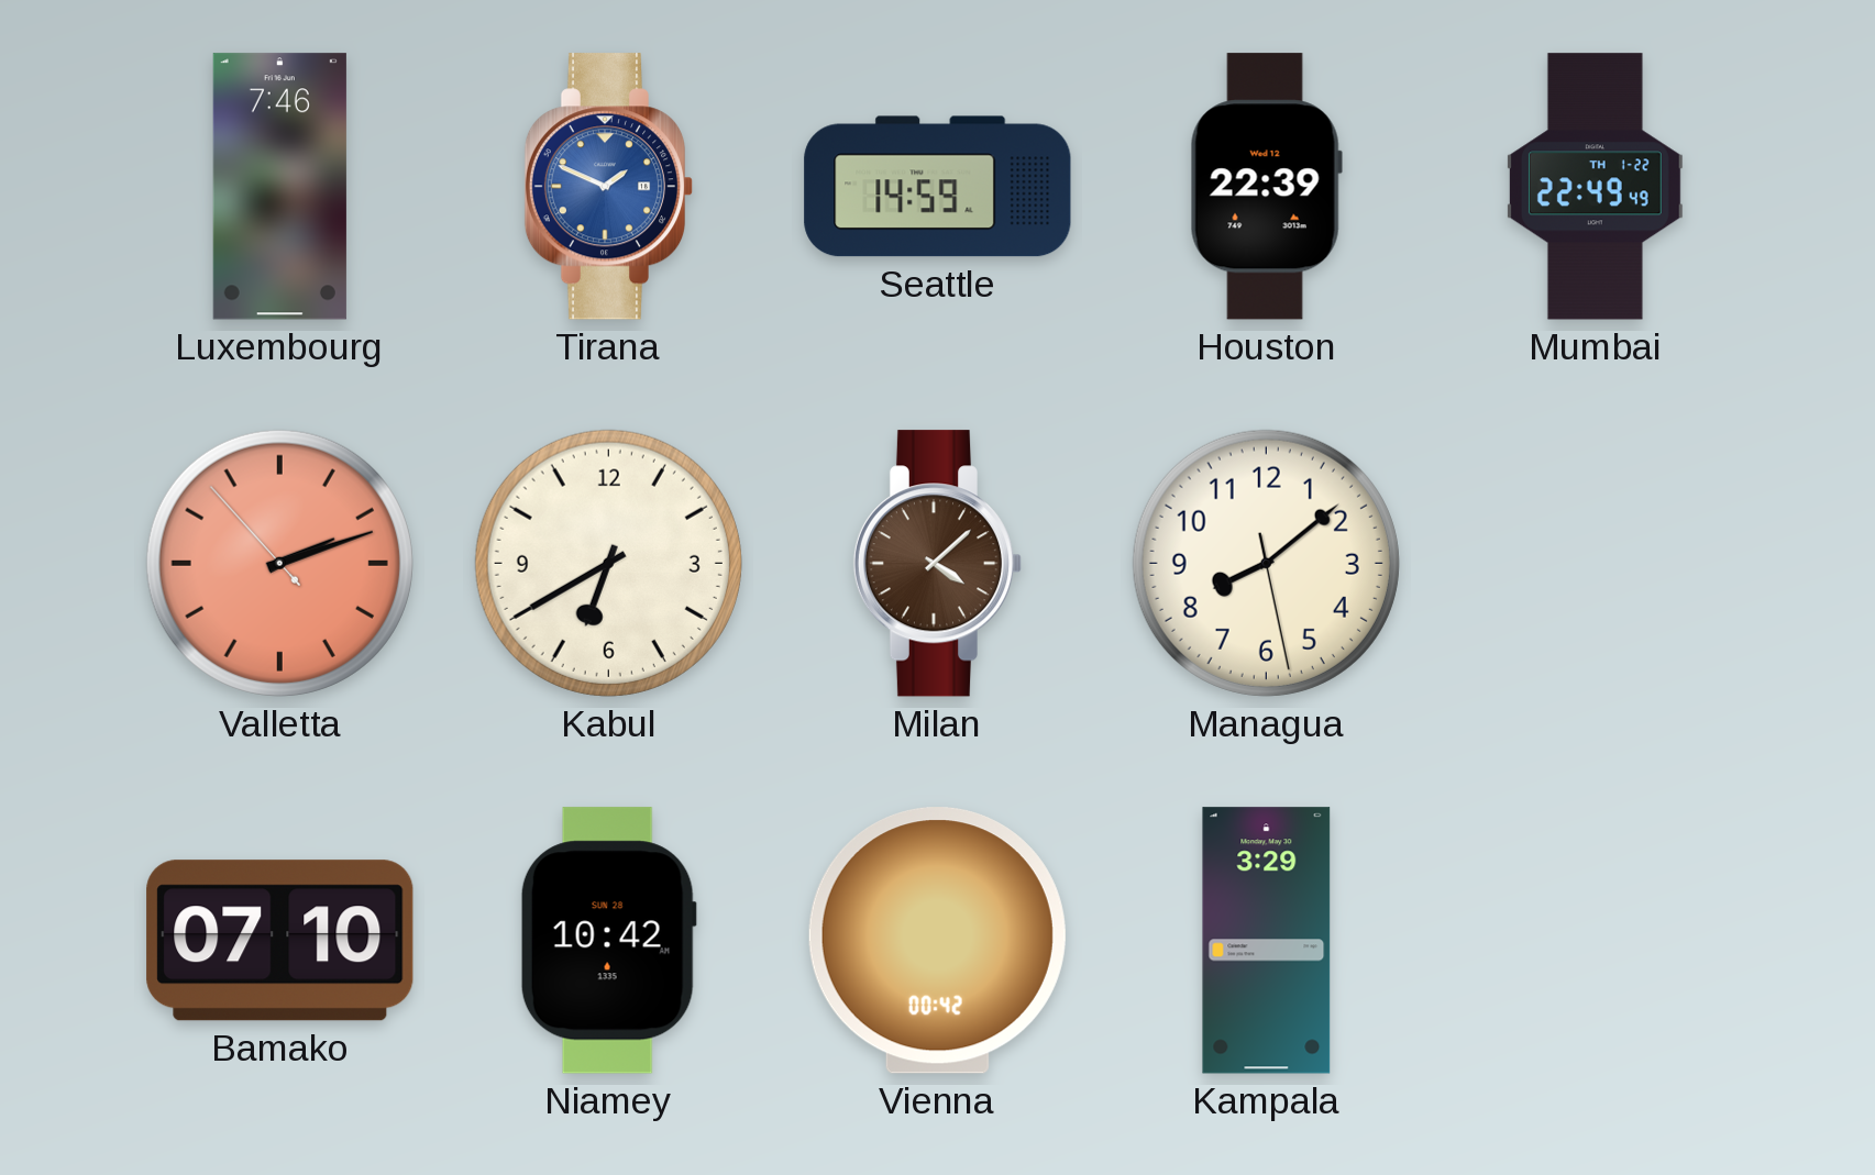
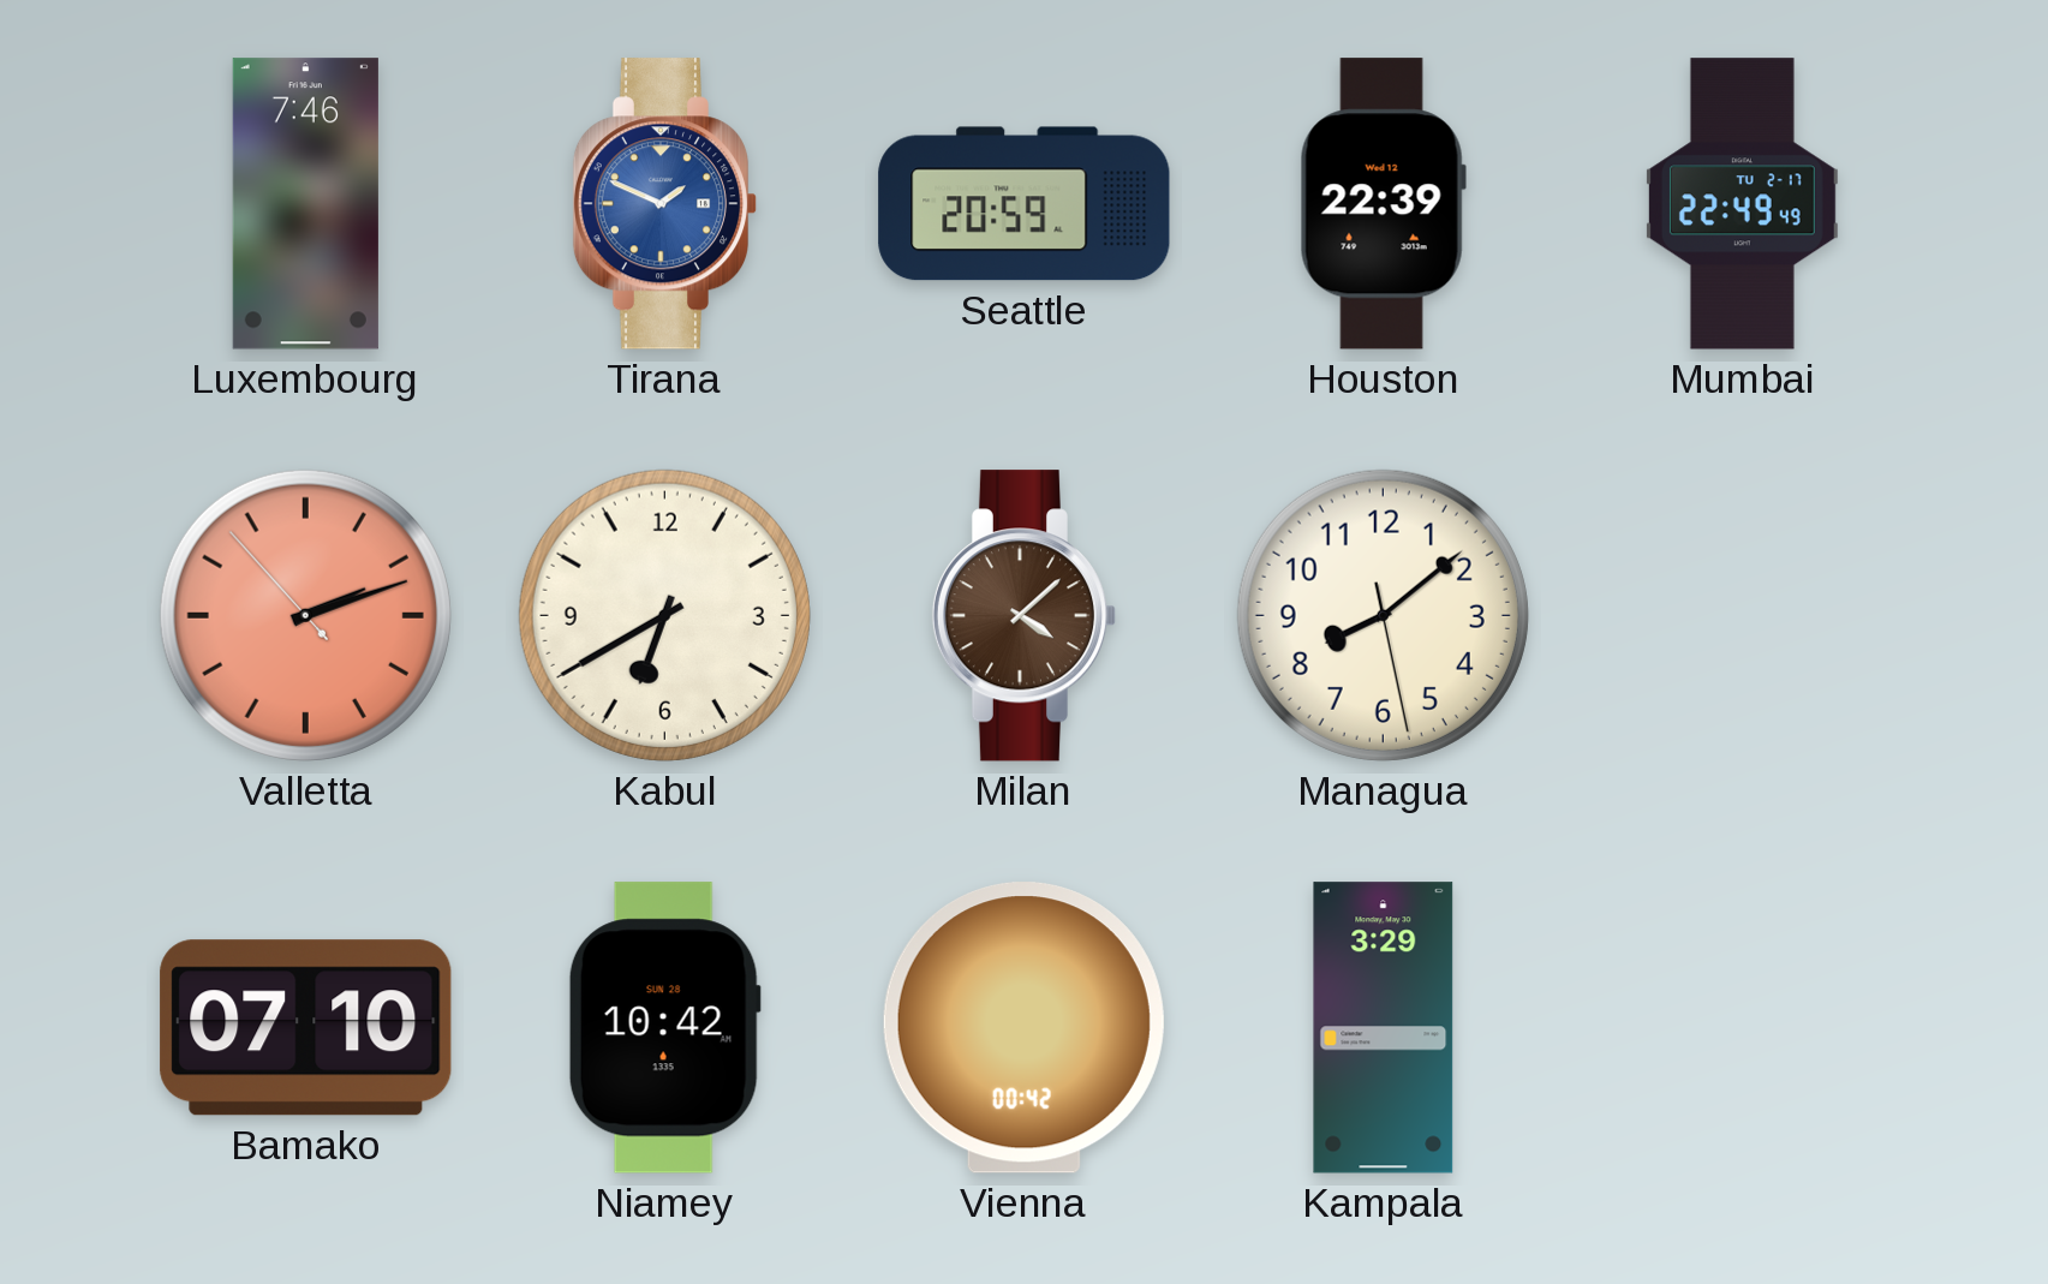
Seattle: 14:59 -> 20:59 (1025, 204)
Mumbai date: TH 1-22 -> TU 2-17 (1742, 204)
